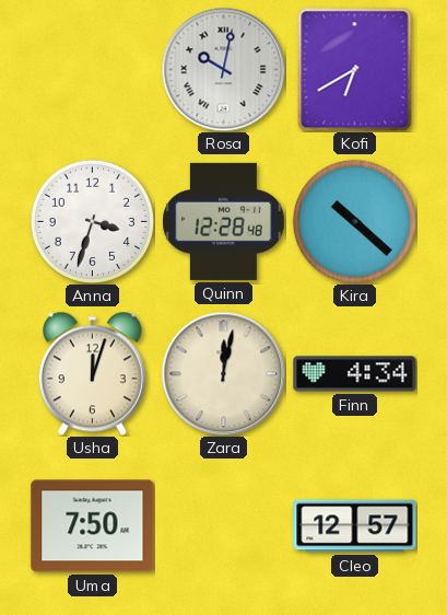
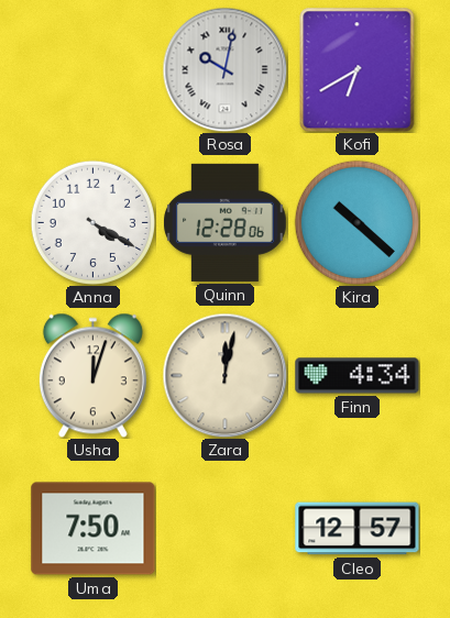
Anna: 3:33 -> 4:20 (92, 222)
Quinn: 12:28:48 -> 12:28:06 (226, 222)
